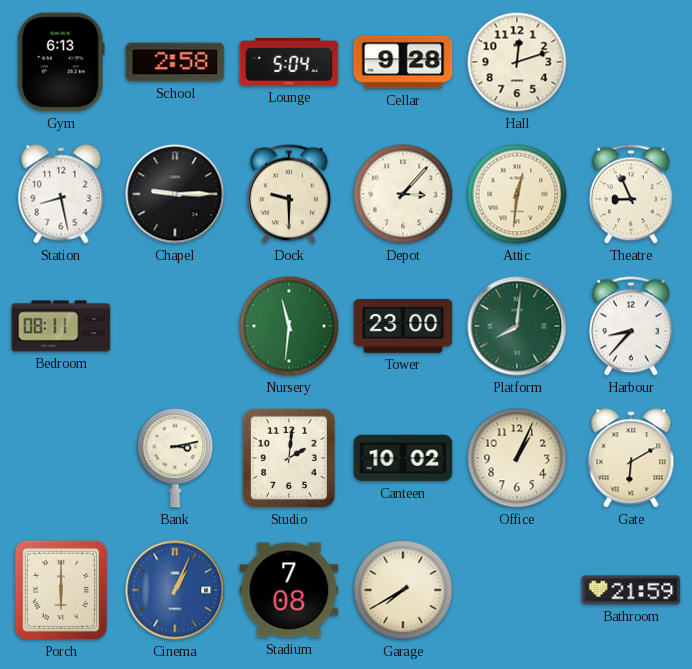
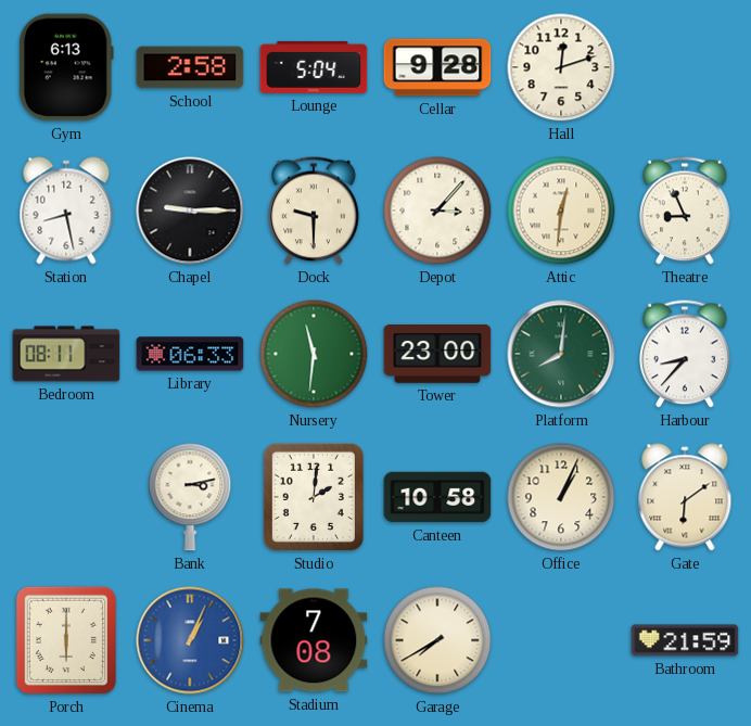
Library: none -> 06:33 (190, 354)
Canteen: 10:02 -> 10:58 (437, 497)
Gate: 6:10 -> 6:09 (685, 497)
